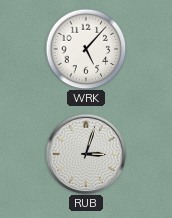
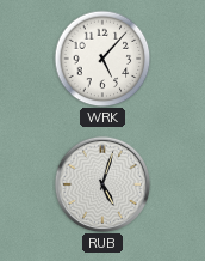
RUB: 3:03 -> 5:03 (102, 184)
